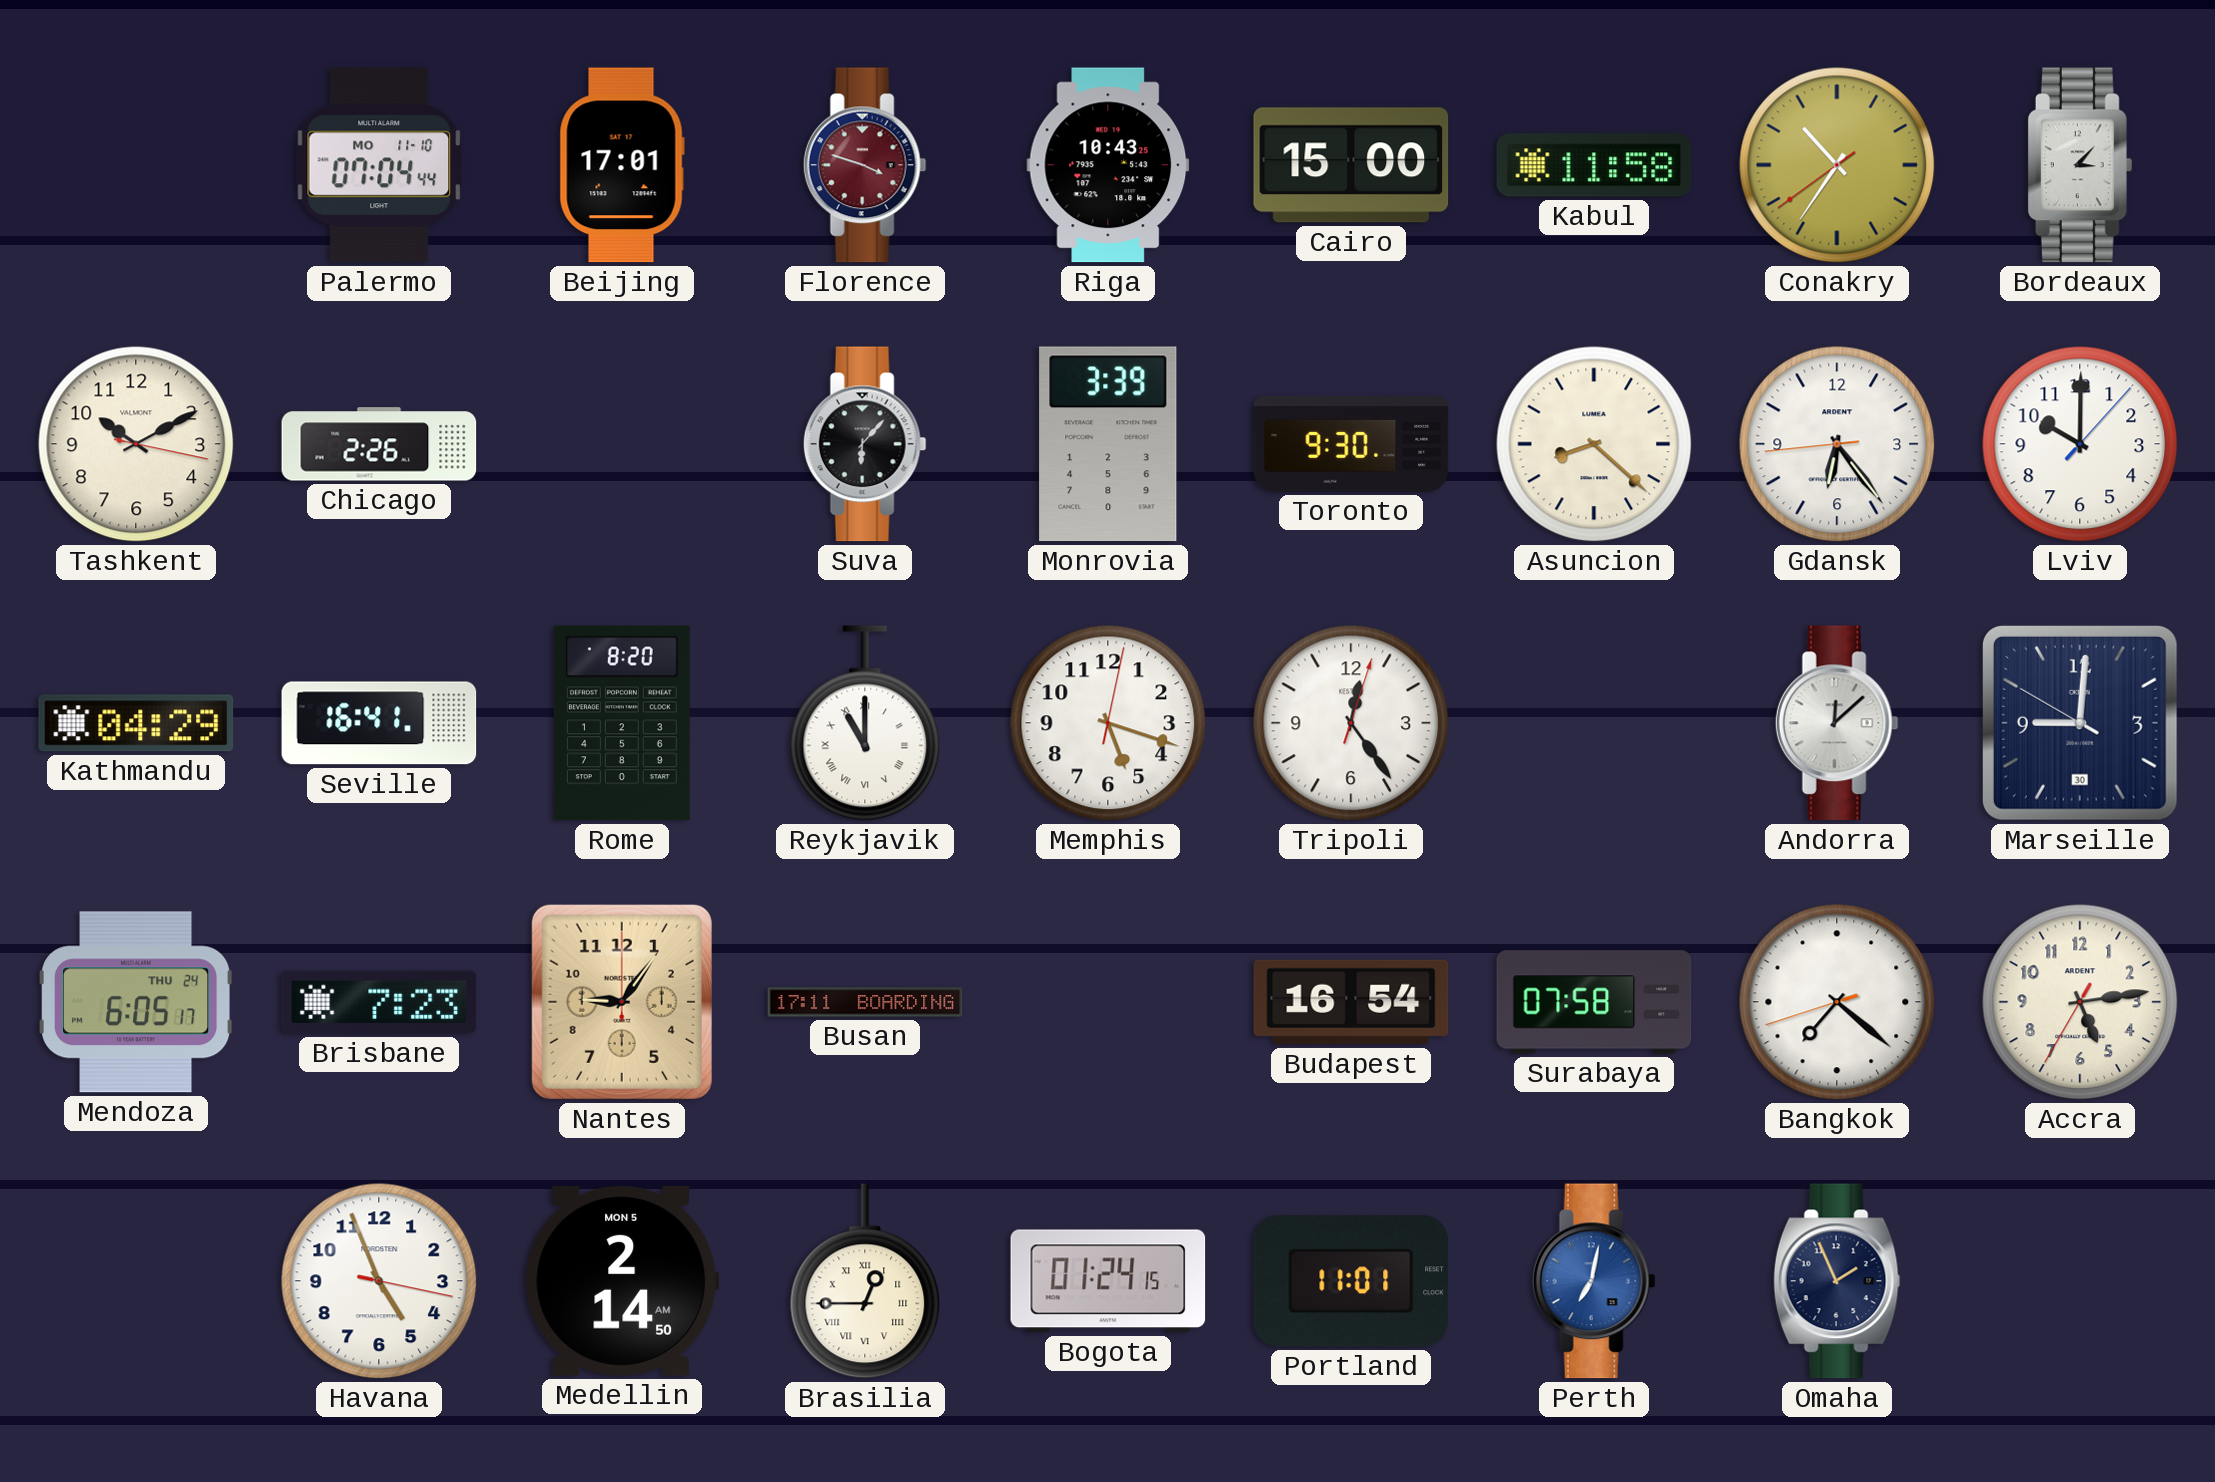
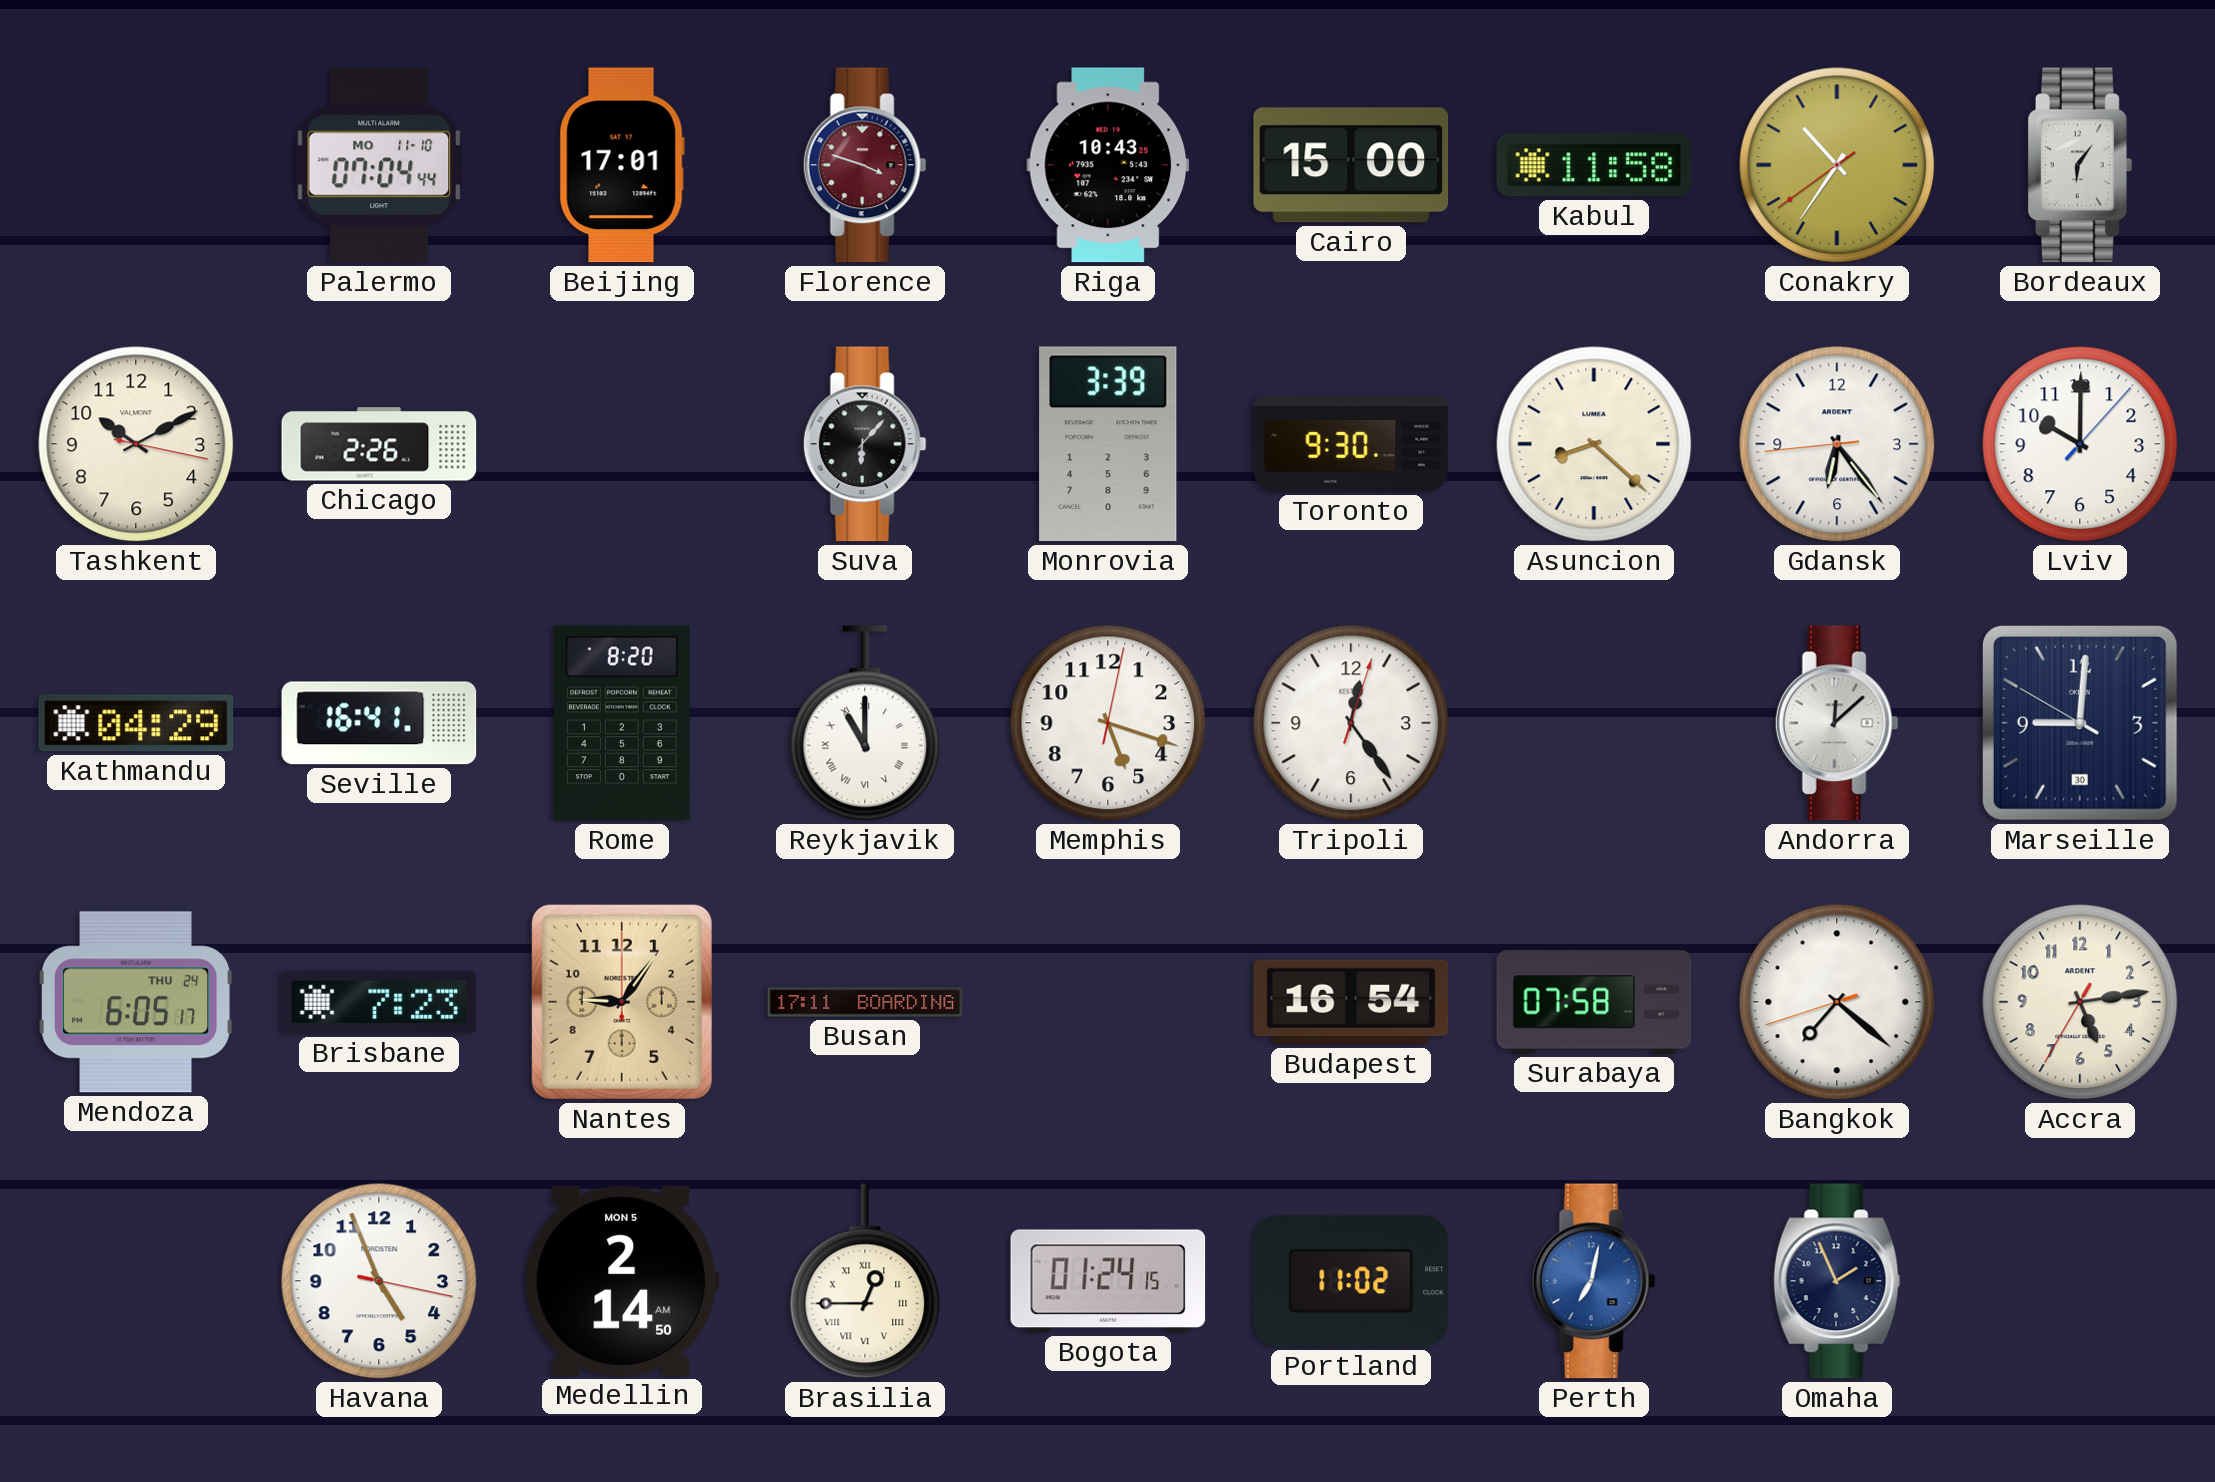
Bordeaux: 3:07 -> 6:06 (2079, 165)
Portland: 11:01 -> 11:02 (1351, 1281)
